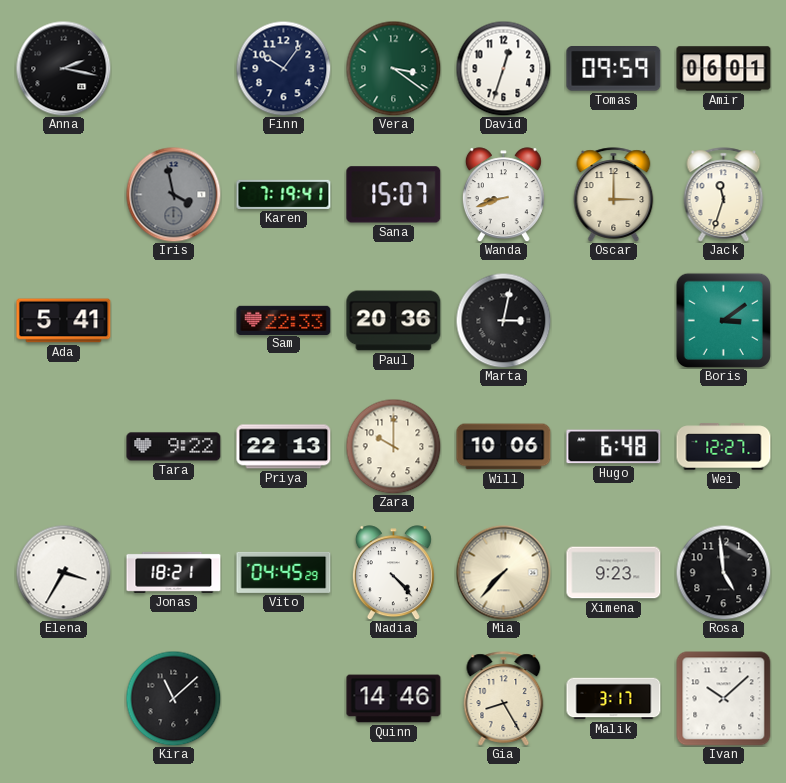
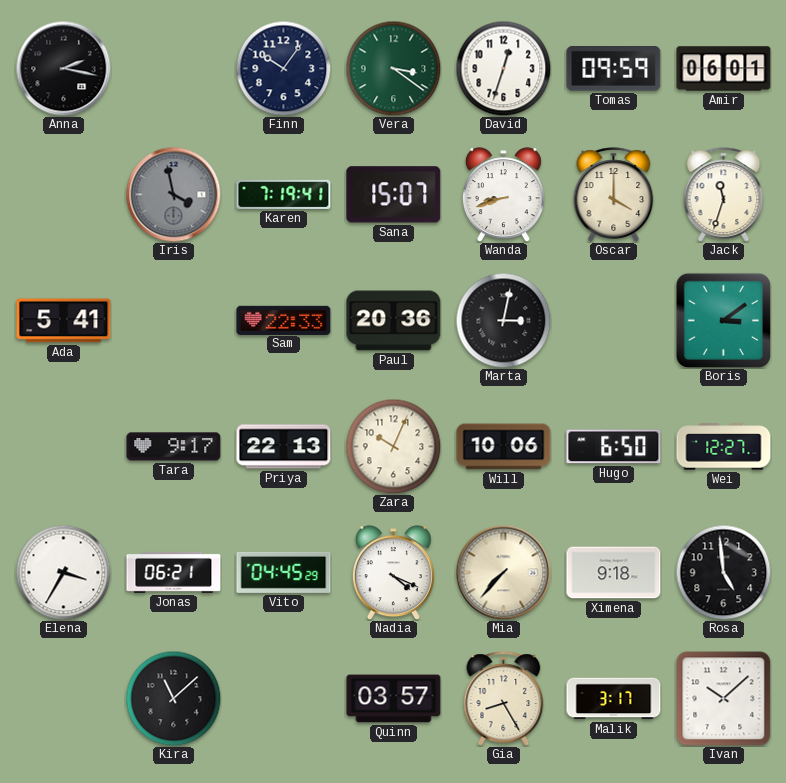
Oscar: 3:00 -> 4:00 (614, 195)
Tara: 9:22 -> 9:17 (174, 447)
Zara: 10:00 -> 10:04 (393, 446)
Hugo: 6:48 -> 6:50 (614, 447)
Jonas: 18:21 -> 06:21 (174, 572)
Nadia: 4:23 -> 4:19 (393, 573)
Ximena: 9:23 -> 9:18 (614, 573)
Quinn: 14:46 -> 03:57 (394, 699)
